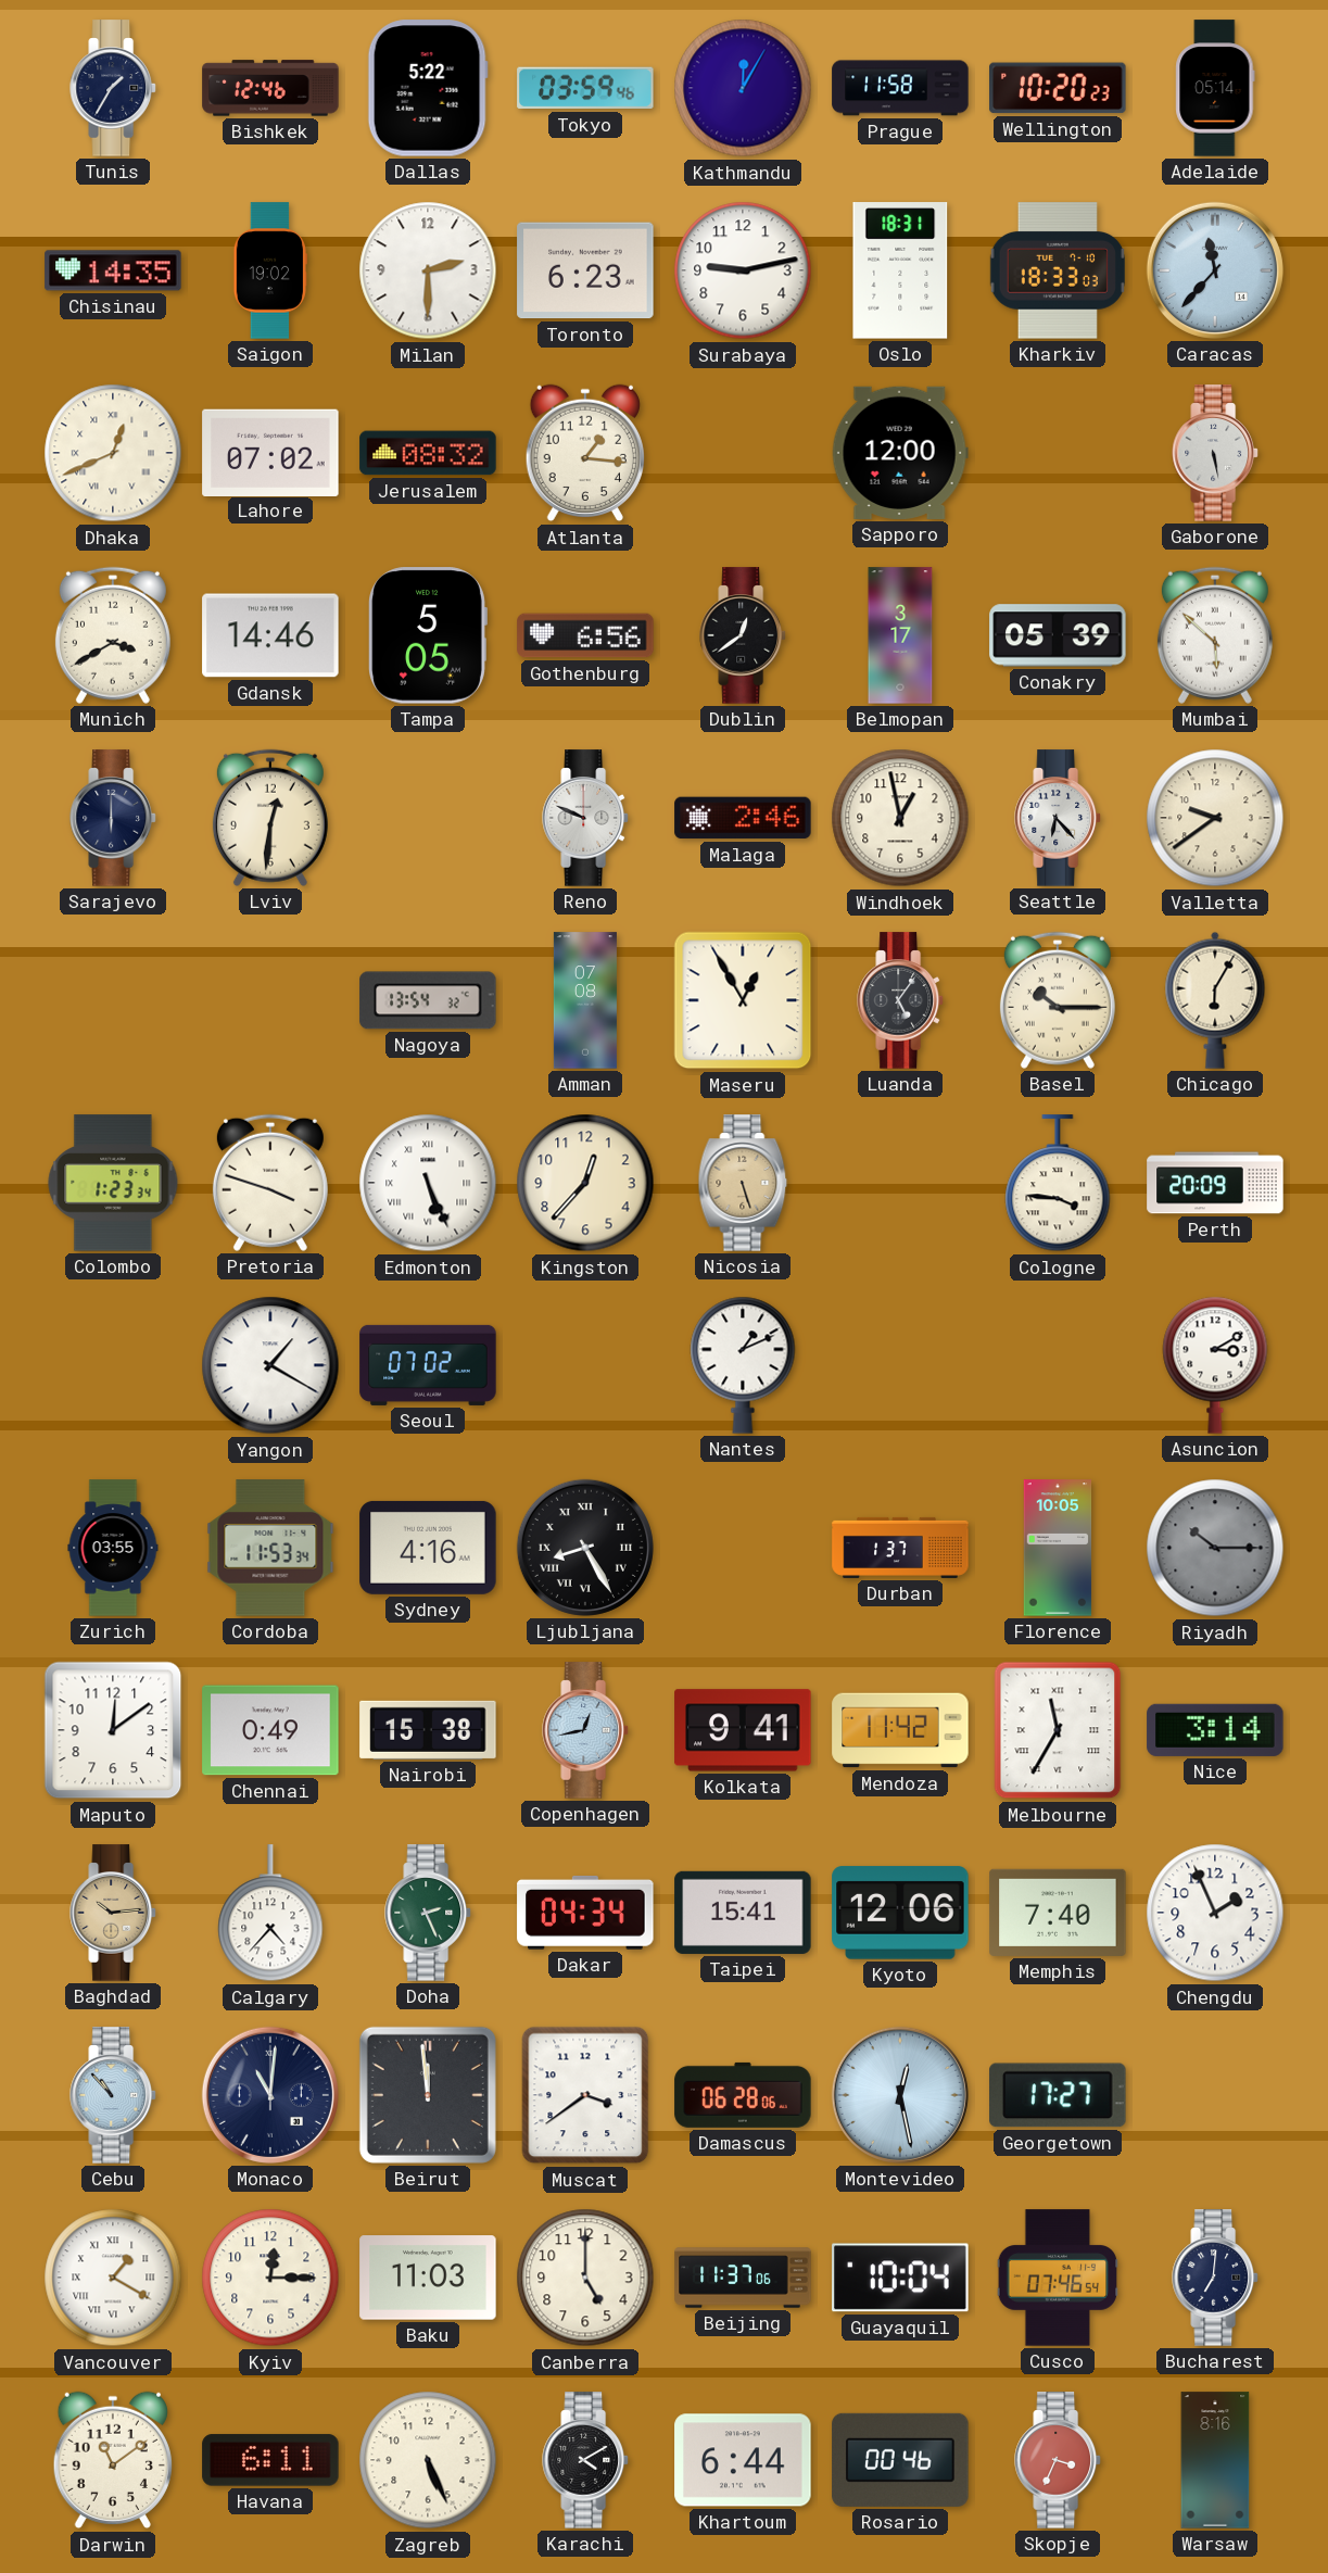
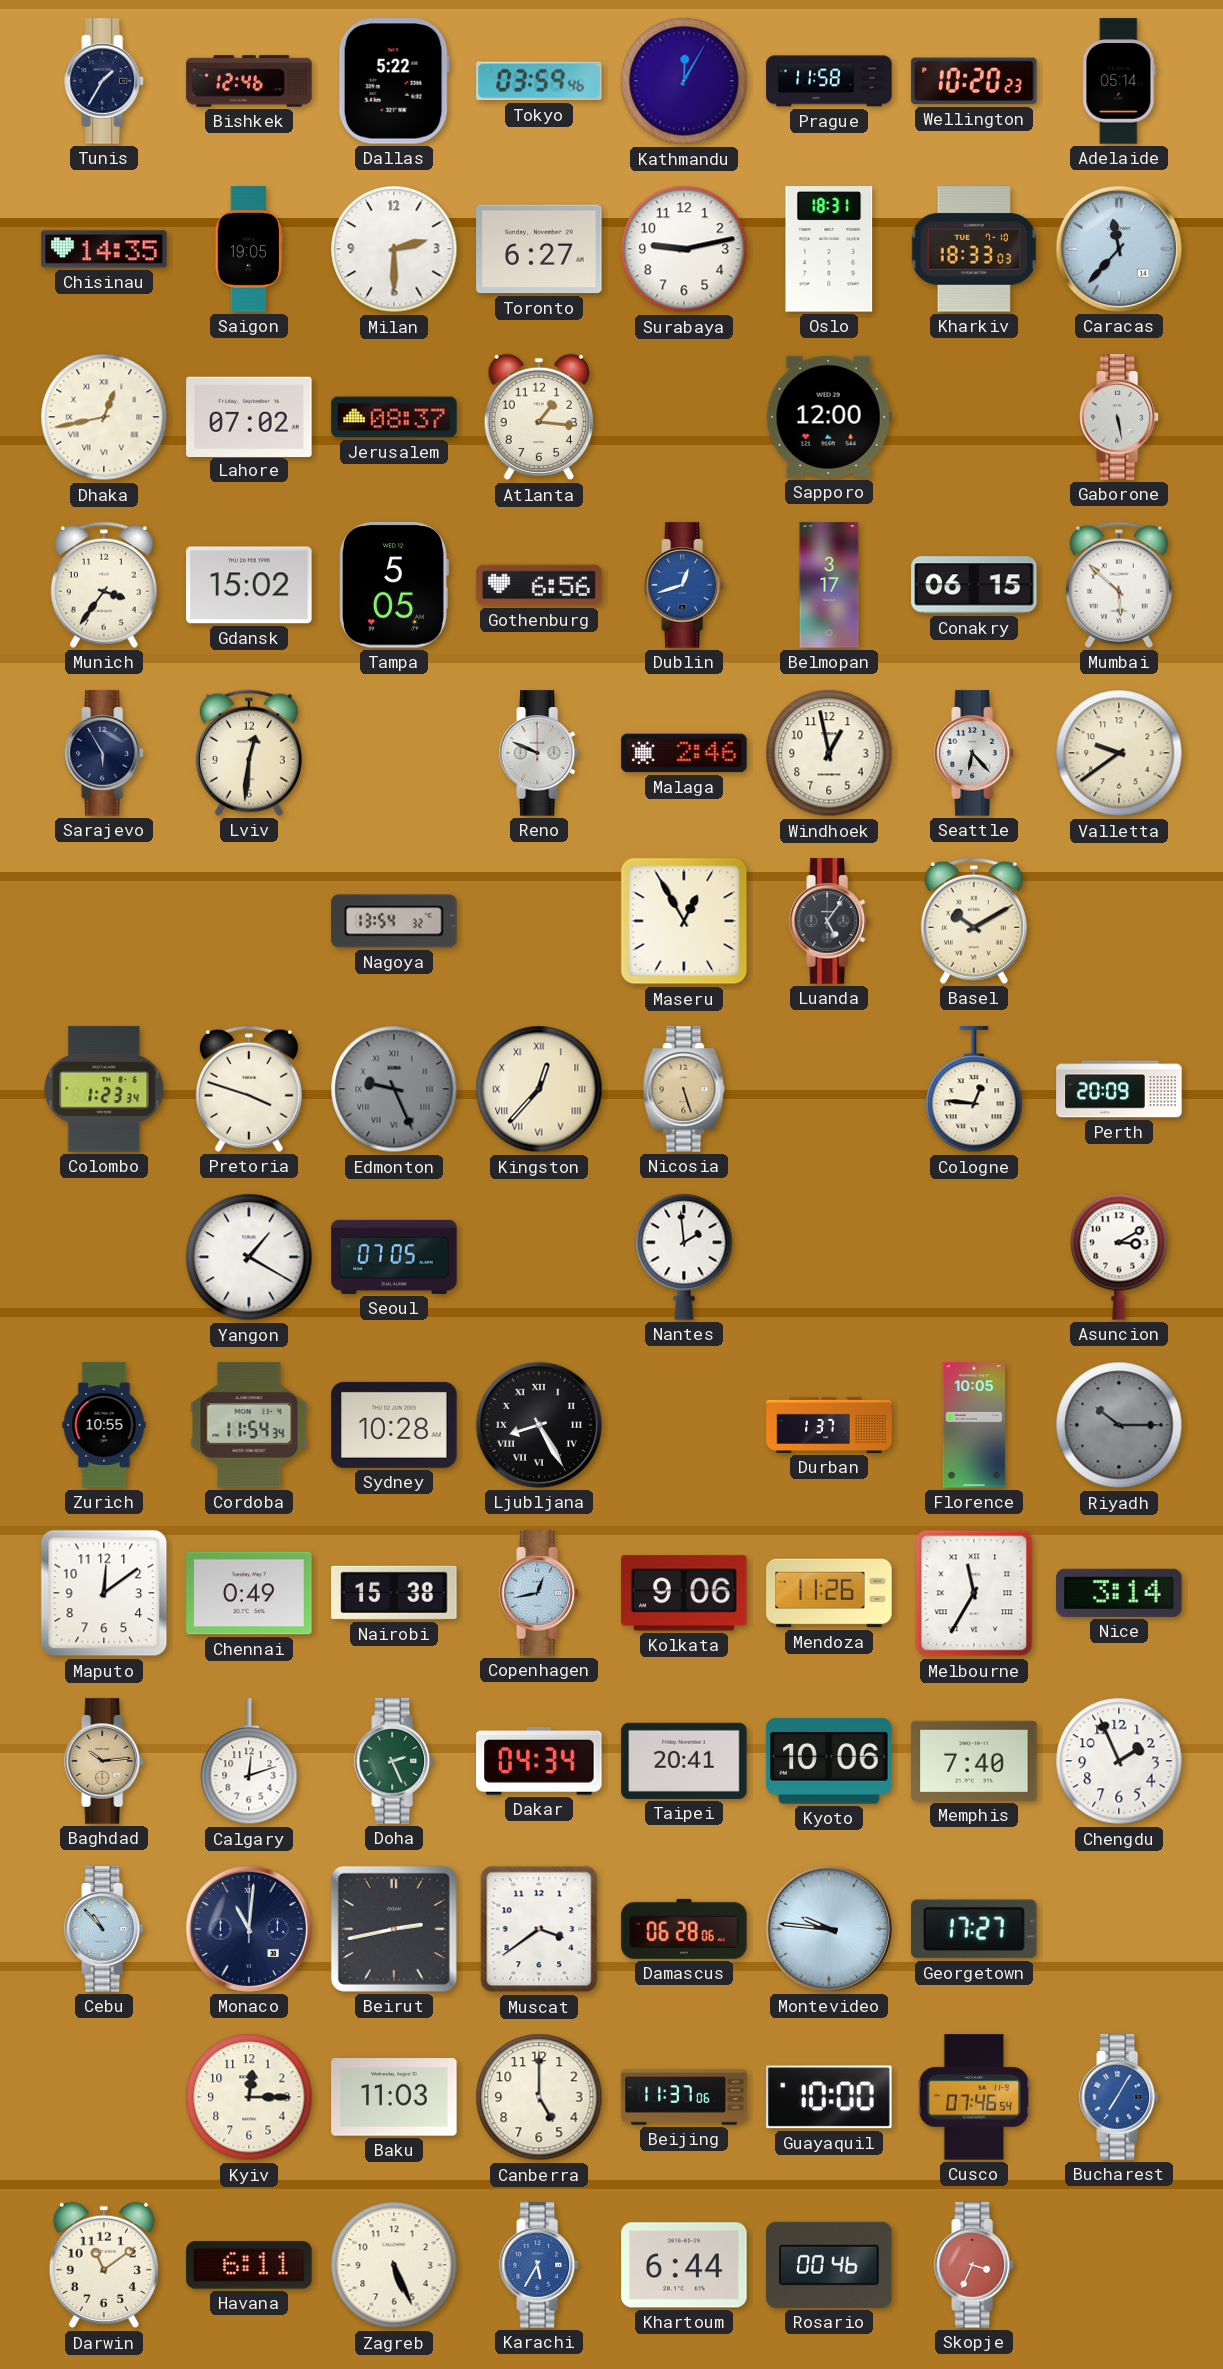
Saigon: 19:02 -> 19:05 (249, 249)
Toronto: 6:23 -> 6:27 (539, 249)
Dhaka: 12:41 -> 12:43 (104, 417)
Jerusalem: 08:32 -> 08:37 (394, 417)
Munich: 3:40 -> 3:36 (104, 585)
Gdansk: 14:46 -> 15:02 (249, 585)
Dublin: 12:39 -> 12:42 (684, 585)
Dublin dial: black -> blue (684, 585)
Conakry: 05:39 -> 06:15 (974, 585)
Sarajevo: 6:00 -> 5:55 (104, 753)
Amman: 07:08 -> none (585, 1000)
Basel: 10:15 -> 10:10 (974, 921)
Chicago: 6:05 -> none (1215, 1000)
Edmonton: 5:26 -> 9:26 (394, 1089)
Edmonton dial: white -> grey (394, 1089)
Kingston numerals: Arabic -> Roman (539, 1089)
Cologne: 3:46 -> 12:46 (974, 1090)
Seoul: 07:02 -> 07:05 (394, 1257)
Nantes: 1:11 -> 1:59 (684, 1257)
Zurich: 03:55 -> 10:55 (104, 1425)
Cordoba: 11:53 -> 11:54 (249, 1425)
Sydney: 4:16 -> 10:28 (394, 1425)
Kolkata: 9:41 -> 9:06 (684, 1593)
Mendoza: 11:42 -> 11:26 (829, 1593)
Calgary: 4:37 -> 12:12 (249, 1762)
Taipei: 15:41 -> 20:41 (684, 1761)
Kyoto: 12:06 -> 10:06 (829, 1761)
Beirut: 11:59 -> 2:43 (394, 1929)
Montevideo: 12:28 -> 9:46 (829, 1929)
Vancouver: 1:20 -> none (113, 2278)
Guayaquil: 10:04 -> 10:00 (829, 2097)
Bucharest: 7:01 -> 7:05 (1119, 2097)
Bucharest dial: navy -> blue (1119, 2097)
Karachi: 4:10 -> 5:35 (539, 2265)
Karachi dial: black -> blue (539, 2265)
Warsaw: 8:16 -> none (1215, 2460)
